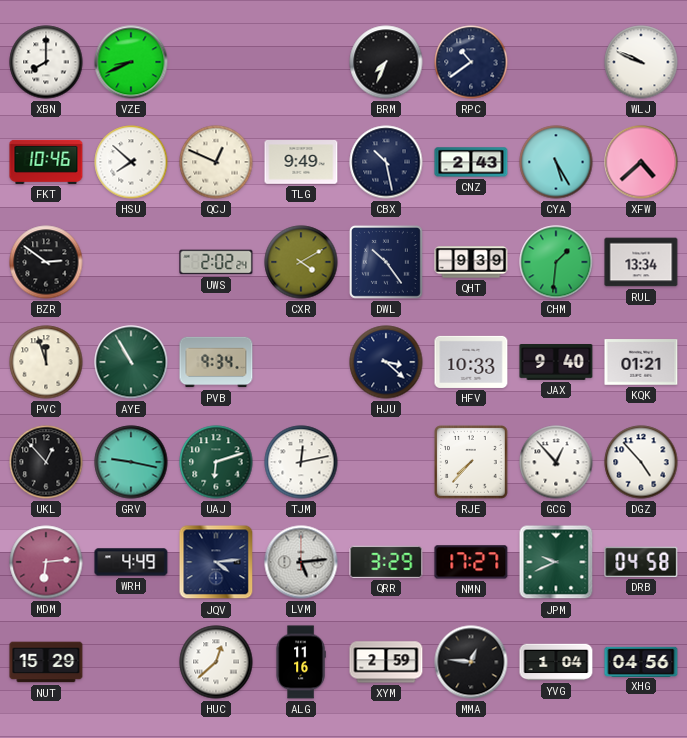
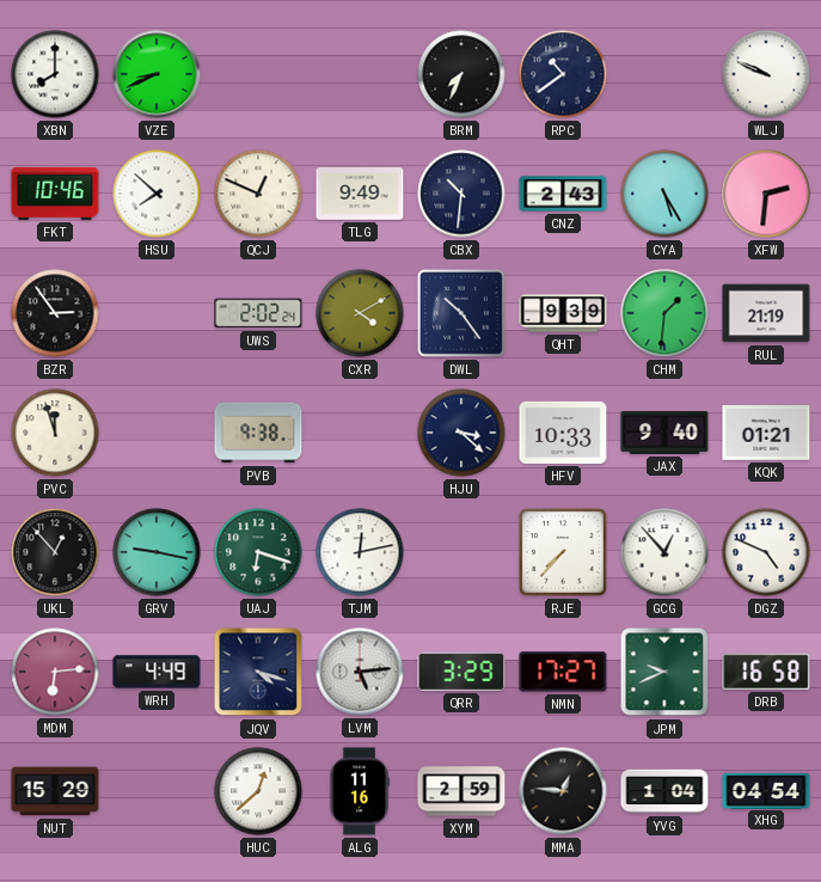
CBX: 10:28 -> 10:31 (461, 194)
XFW: 4:38 -> 2:31 (766, 194)
BZR: 2:51 -> 2:54 (55, 313)
RUL: 13:34 -> 21:19 (766, 313)
AYE: 10:55 -> none (131, 362)
PVB: 9:34 -> 9:38 (258, 433)
UAJ: 6:12 -> 6:18 (258, 552)
DGZ: 4:53 -> 4:49 (766, 552)
JQV: 4:14 -> 4:18 (258, 672)
DRB: 04:58 -> 16:58 (766, 672)
XHG: 04:56 -> 04:54 (766, 790)
